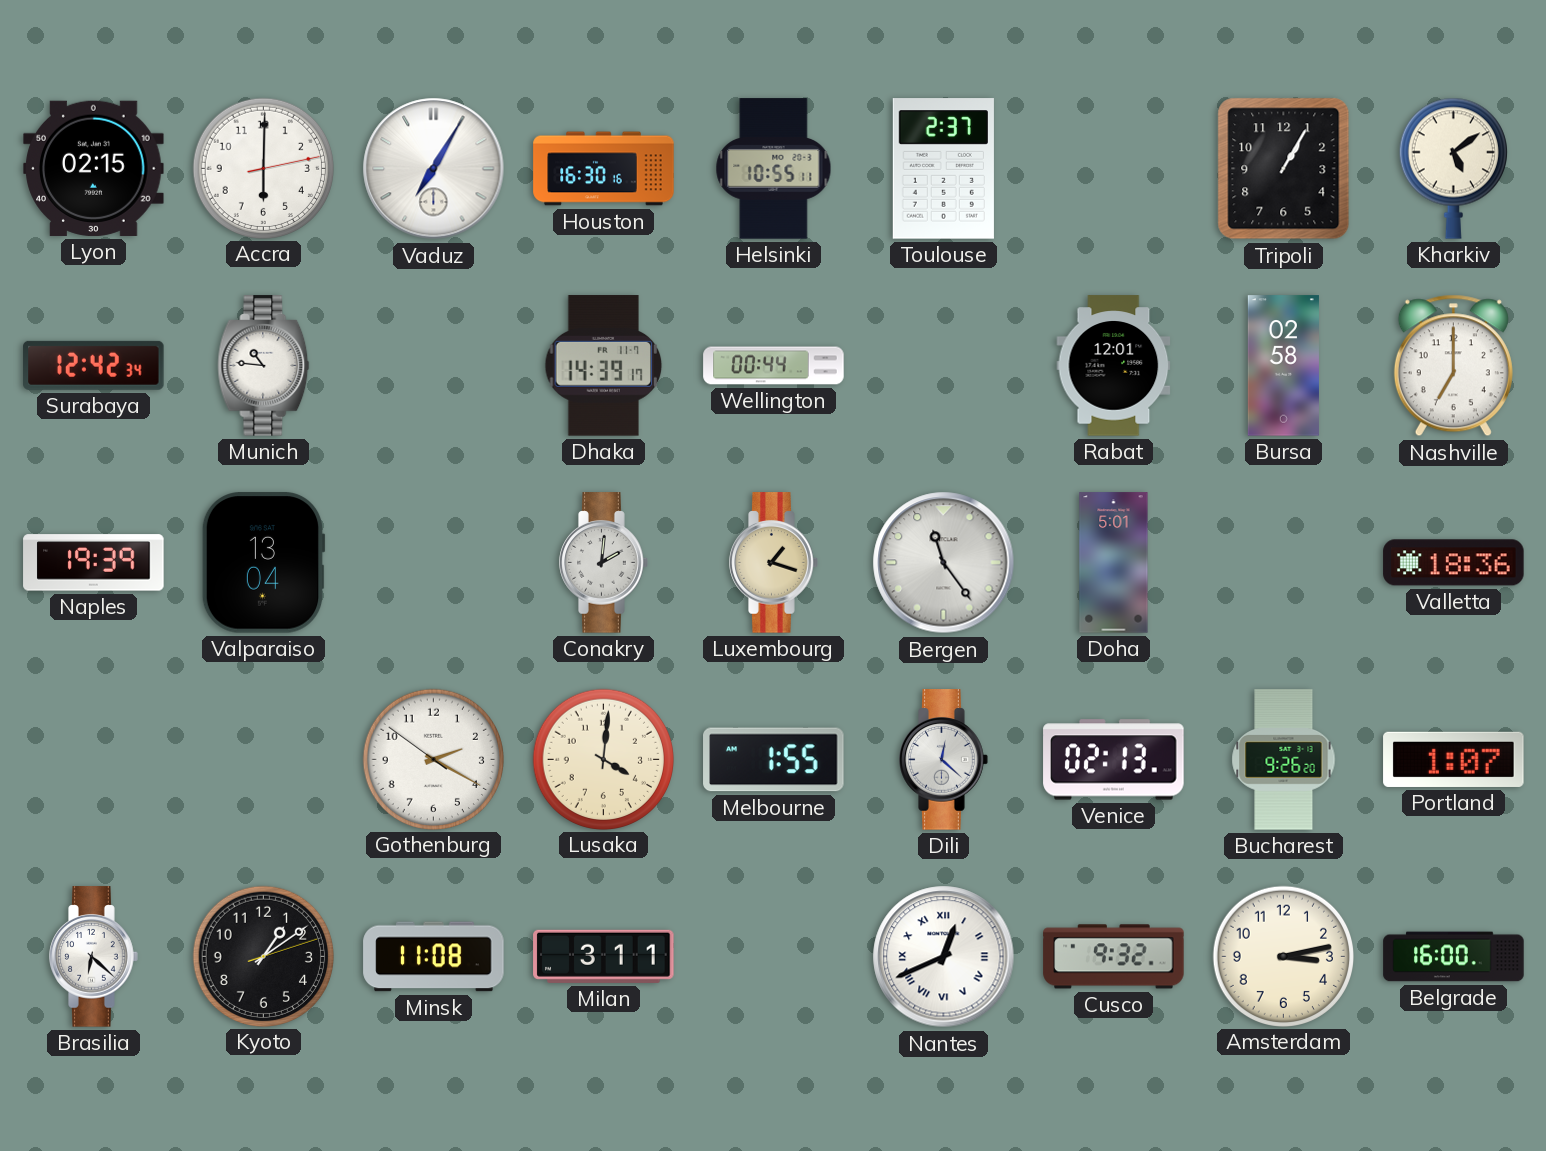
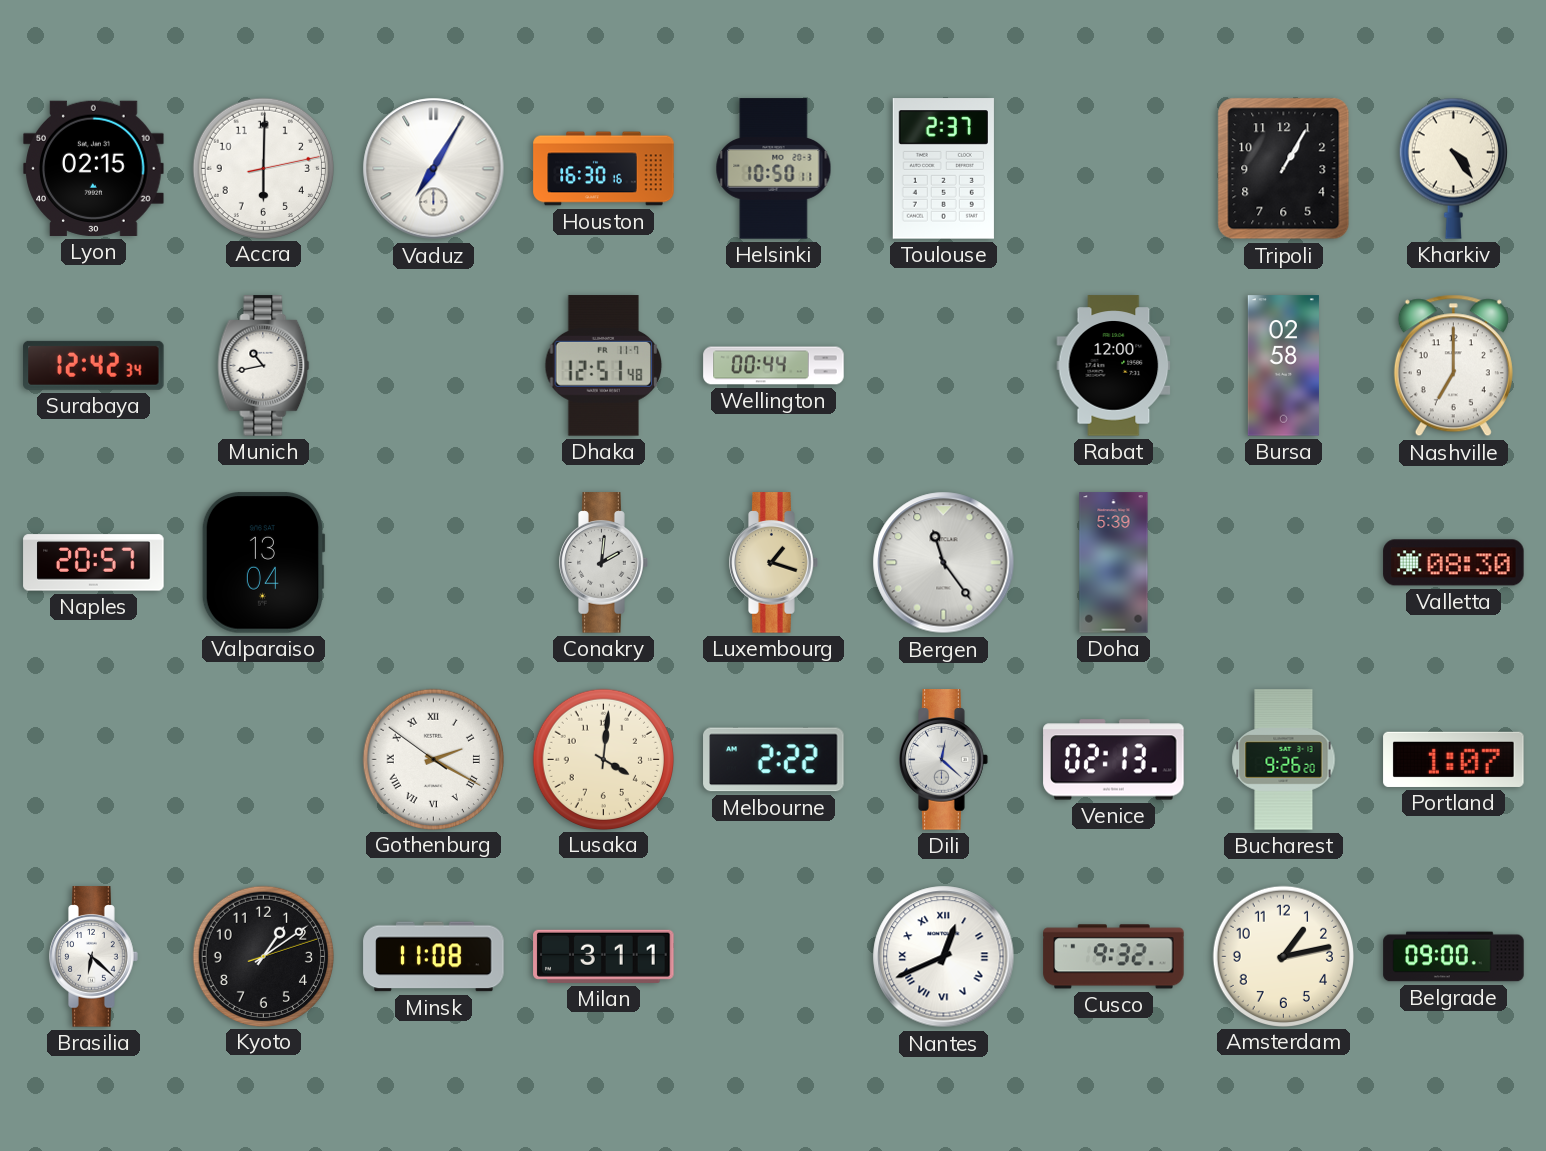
Helsinki: 10:55 -> 10:50 (774, 169)
Kharkiv: 5:09 -> 4:24 (1453, 168)
Munich: 10:46 -> 10:43 (264, 366)
Dhaka: 14:39 -> 12:51 (604, 366)
Rabat: 12:01 -> 12:00 (1114, 366)
Naples: 19:39 -> 20:57 (94, 563)
Doha: 5:01 -> 5:39 (1114, 563)
Valletta: 18:36 -> 08:30 (1454, 563)
Gothenburg numerals: Arabic -> Roman (433, 759)
Melbourne: 1:55 -> 2:22 (774, 760)
Amsterdam: 3:13 -> 1:13 (1283, 956)
Belgrade: 16:00 -> 09:00 (1454, 957)
